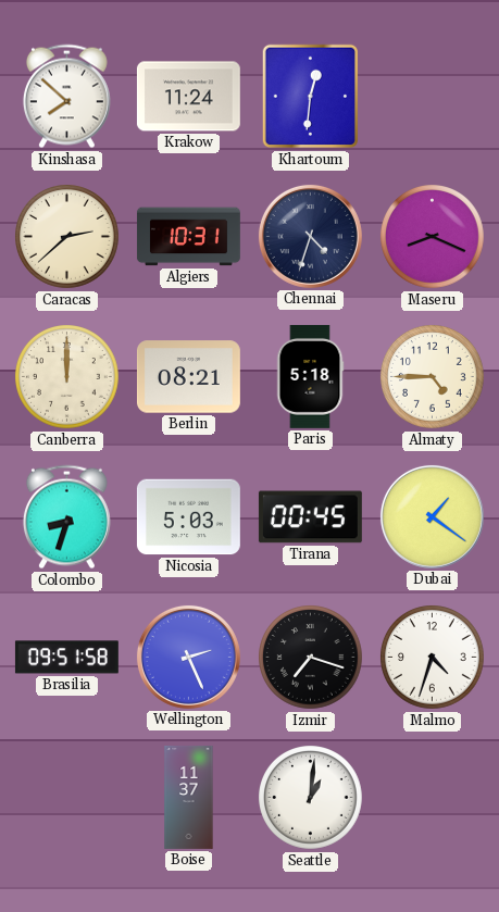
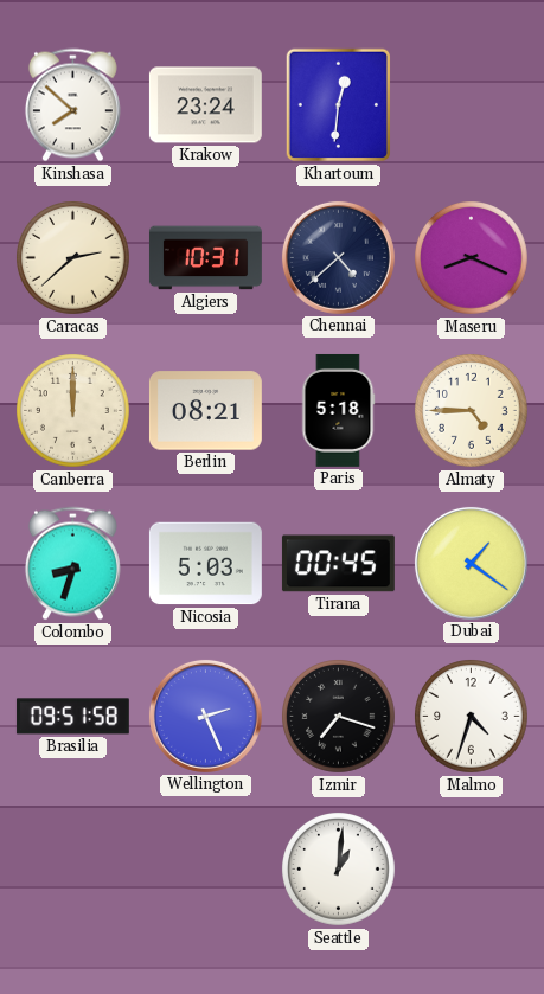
Krakow: 11:24 -> 23:24 (205, 105)
Chennai: 4:33 -> 4:38 (338, 257)
Boise: 11:37 -> none (189, 798)
